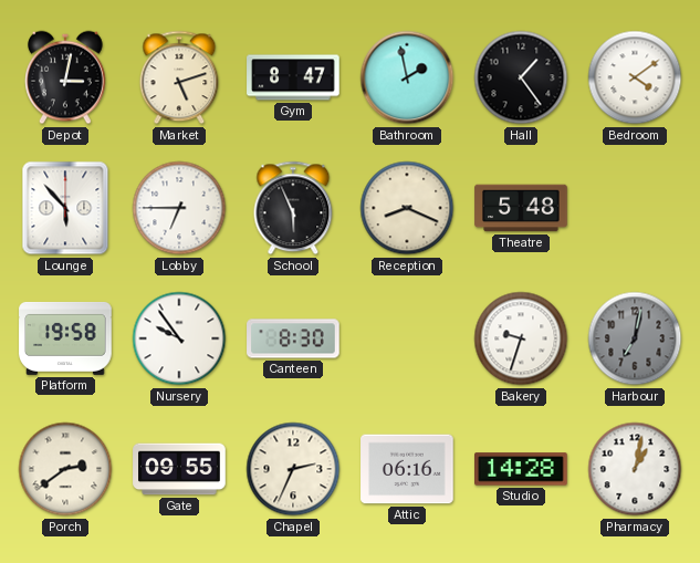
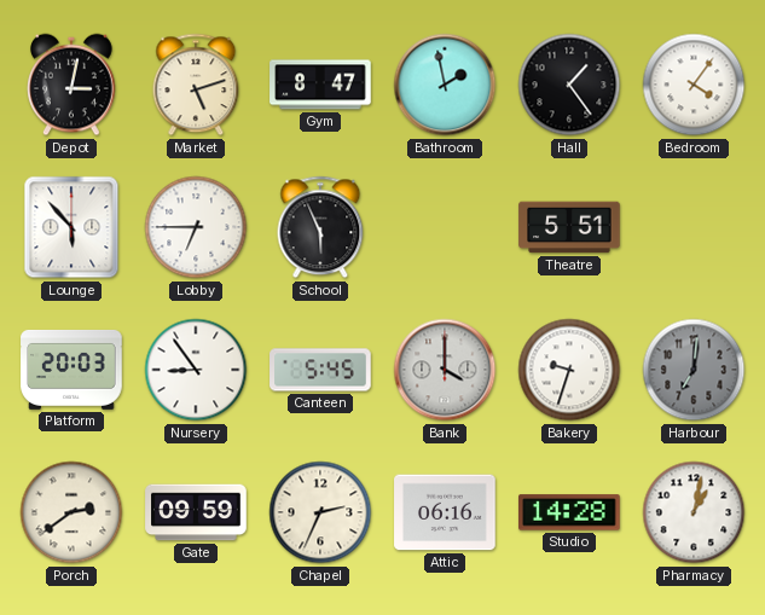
Bedroom: 4:09 -> 4:06 (694, 85)
Reception: 8:19 -> none (407, 208)
Theatre: 5:48 -> 5:51 (569, 227)
Platform: 19:58 -> 20:03 (71, 370)
Nursery: 9:54 -> 8:54 (196, 370)
Canteen: 8:30 -> 5:45 (320, 370)
Bank: none -> 4:00 (445, 370)
Harbour: 7:02 -> 7:01 (694, 370)
Gate: 09:55 -> 09:59 (196, 512)
